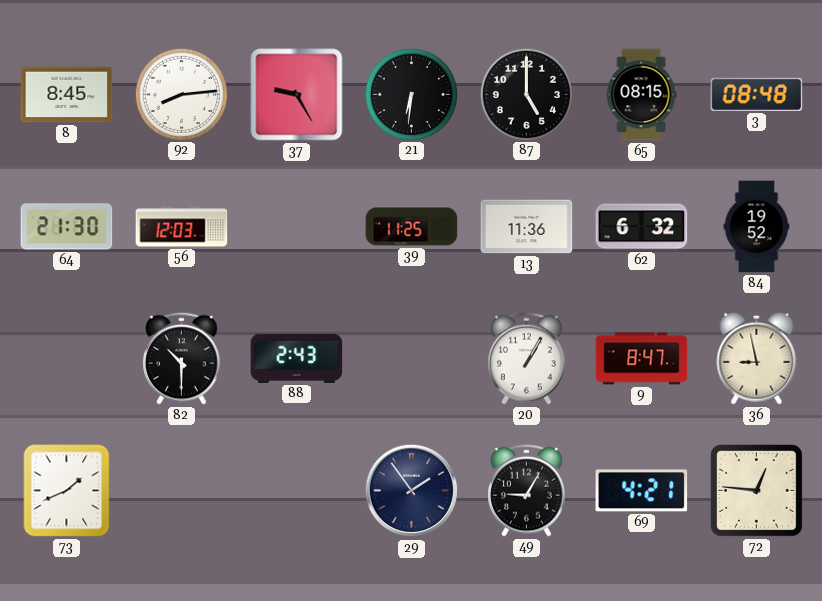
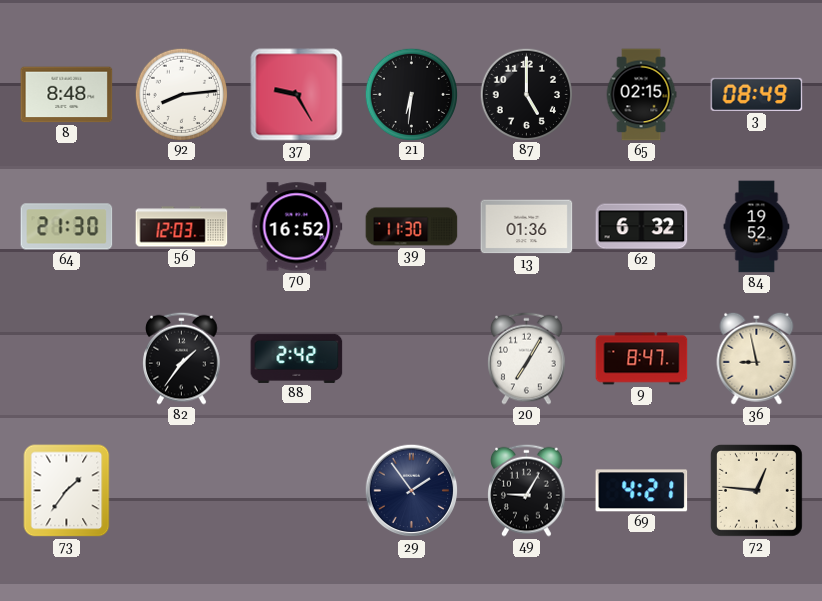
8: 8:45 -> 8:48 (67, 95)
65: 08:15 -> 02:15 (641, 95)
3: 08:48 -> 08:49 (757, 94)
70: none -> 16:52 (297, 227)
39: 11:25 -> 11:30 (412, 227)
13: 11:36 -> 01:36 (527, 227)
82: 10:30 -> 1:36 (182, 358)
88: 2:43 -> 2:42 (297, 358)
20: 1:05 -> 7:05 (527, 358)
73: 1:41 -> 1:36 (67, 491)
